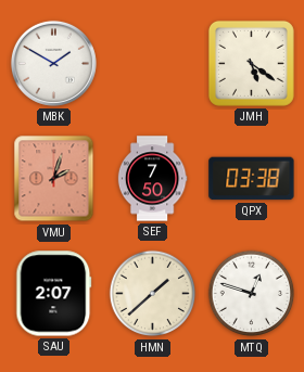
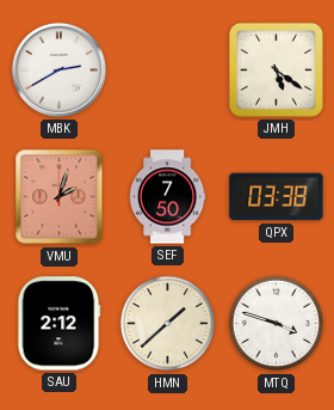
MBK: 1:50 -> 2:40 (58, 69)
SAU: 2:07 -> 2:12 (60, 324)
MTQ: 12:48 -> 3:48 (277, 324)
